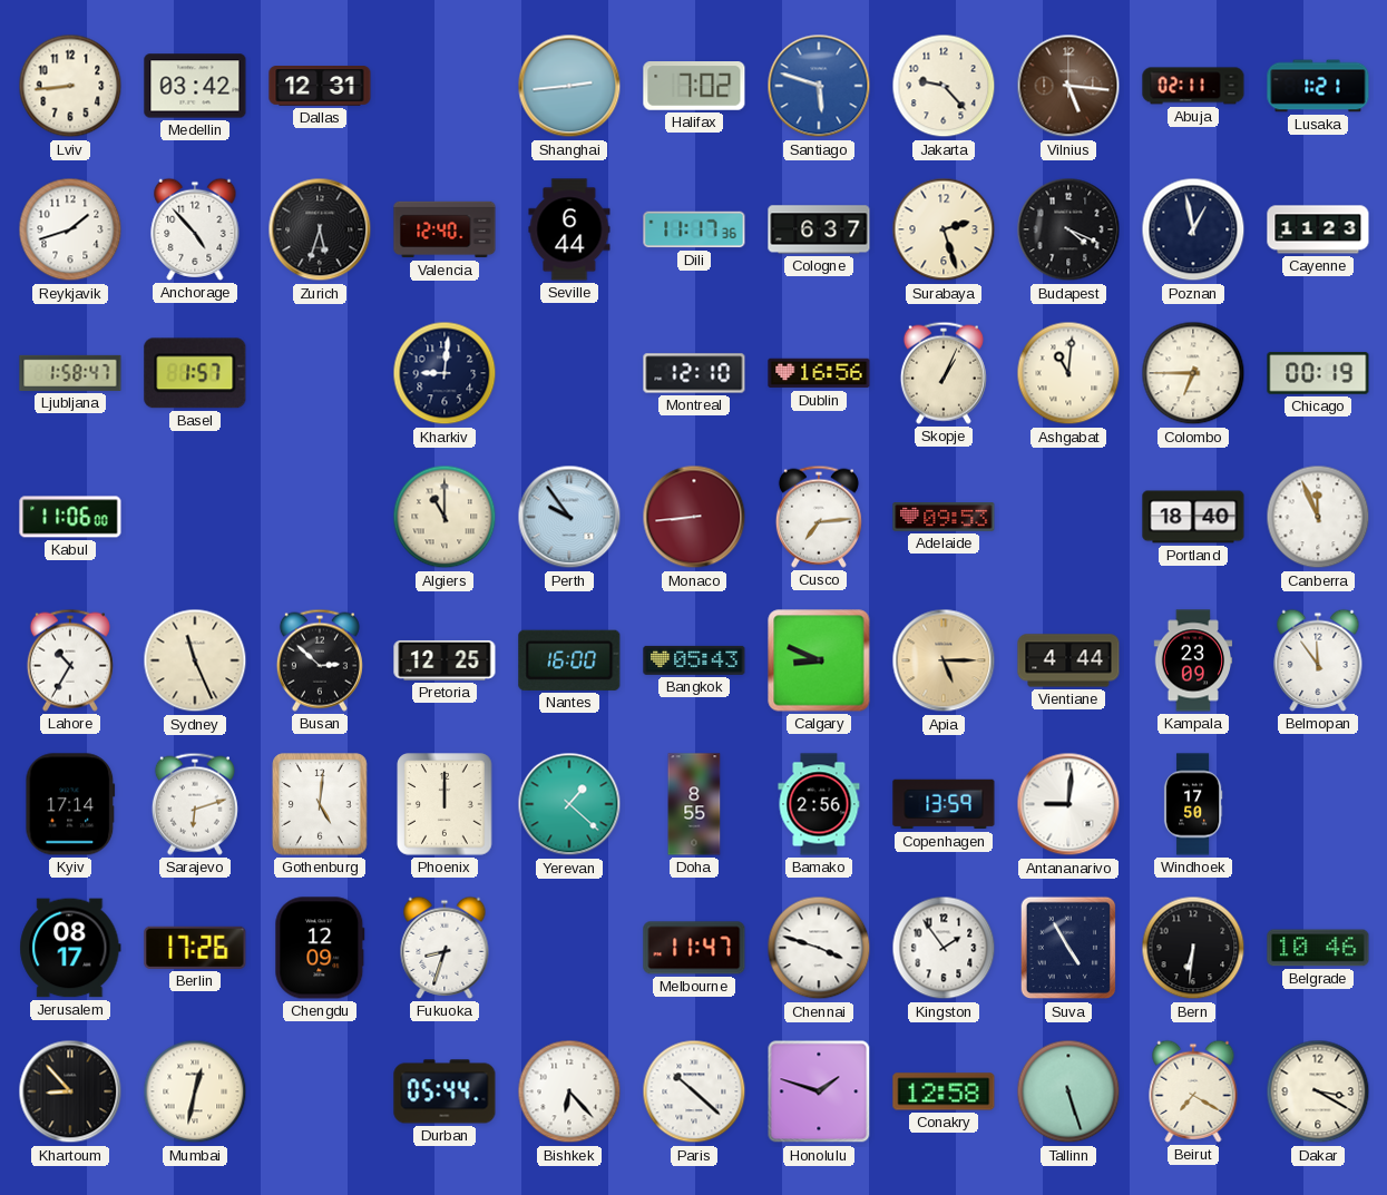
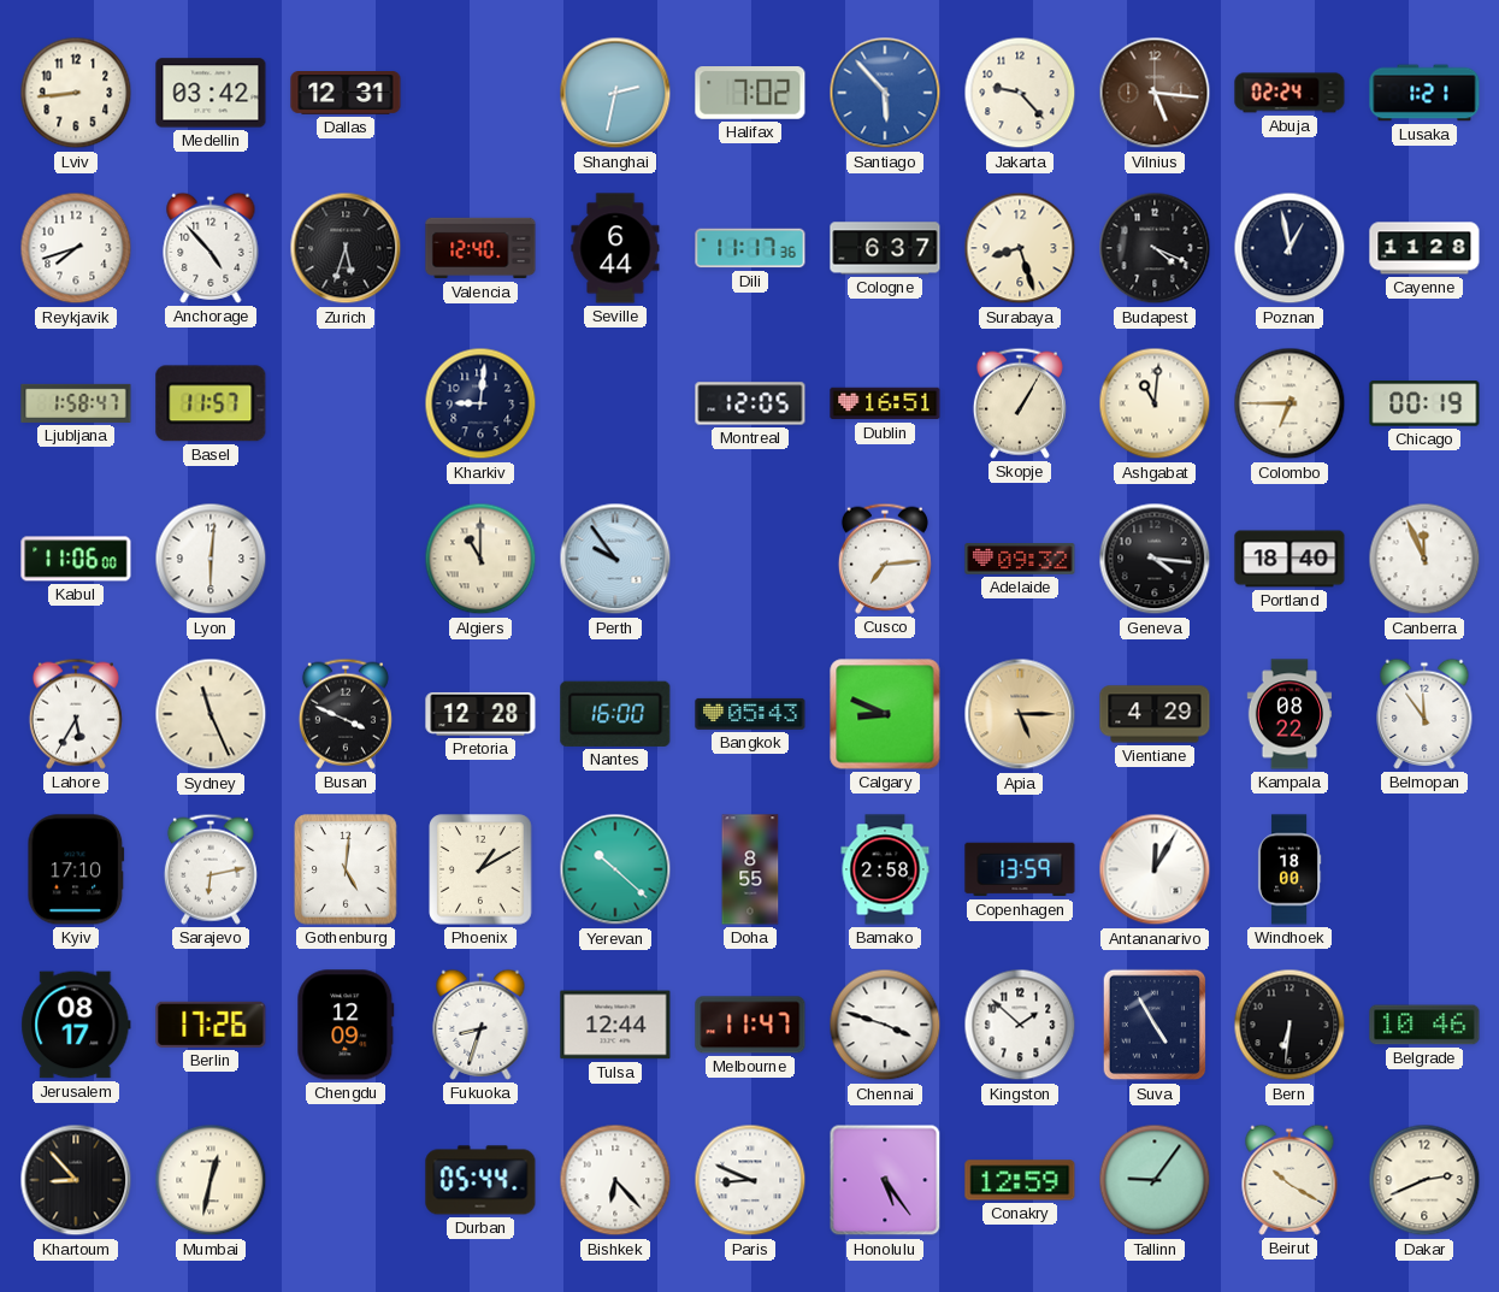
Shanghai: 2:44 -> 2:32 (615, 93)
Santiago: 5:48 -> 5:53 (885, 93)
Abuja: 02:11 -> 02:24 (1290, 93)
Reykjavik: 1:42 -> 7:42 (76, 248)
Surabaya: 2:27 -> 8:27 (1020, 248)
Cayenne: 11:23 -> 11:28 (1424, 248)
Basel: 1:57 -> 11:57 (211, 403)
Montreal: 12:10 -> 12:05 (750, 403)
Dublin: 16:56 -> 16:51 (885, 403)
Skopje: 1:04 -> 1:05 (1020, 403)
Lyon: none -> 6:01 (211, 559)
Monaco: 8:44 -> none (694, 517)
Adelaide: 09:53 -> 09:32 (1020, 560)
Geneva: none -> 4:16 (1155, 559)
Lahore: 10:35 -> 5:35 (76, 714)
Busan: 2:52 -> 3:49 (346, 714)
Pretoria: 12:25 -> 12:28 (480, 714)
Vientiane: 4:44 -> 4:29 (1155, 714)
Kampala: 23:09 -> 08:22 (1290, 714)
Kyiv: 17:14 -> 17:10 (76, 869)
Sarajevo: 6:12 -> 6:13 (211, 869)
Phoenix: 12:00 -> 1:10 (480, 869)
Yerevan: 1:22 -> 10:22 (615, 869)
Bamako: 2:56 -> 2:58 (885, 869)
Antananarivo: 9:01 -> 12:05 (1155, 869)
Windhoek: 17:50 -> 18:00 (1290, 869)
Tulsa: none -> 12:44 (615, 1025)
Kingston: 1:54 -> 1:52 (1020, 1025)
Paris: 10:22 -> 8:49 (750, 1180)
Honolulu: 1:48 -> 5:24 (885, 1180)
Conakry: 12:58 -> 12:59 (1020, 1180)
Tallinn: 5:27 -> 9:06 (1155, 1180)
Beirut: 7:20 -> 10:20 (1290, 1180)
Dakar: 3:20 -> 2:41 (1424, 1180)
